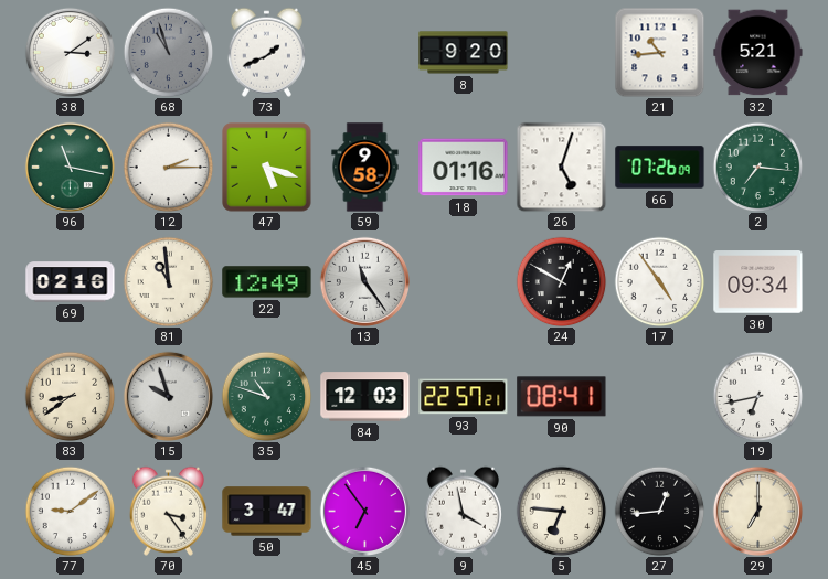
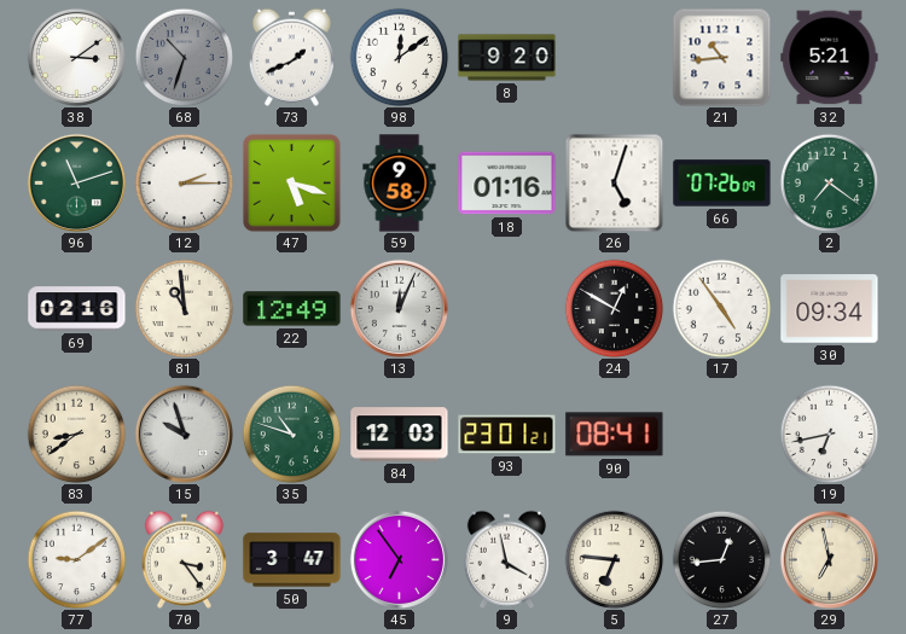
68: 10:57 -> 10:33 (184, 57)
98: none -> 12:09 (399, 57)
96: 11:17 -> 11:12 (76, 182)
2: 7:16 -> 7:21 (829, 182)
13: 11:24 -> 12:04 (399, 308)
93: 22:57 -> 23:01 (507, 435)
29: 7:00 -> 6:58 (829, 559)
